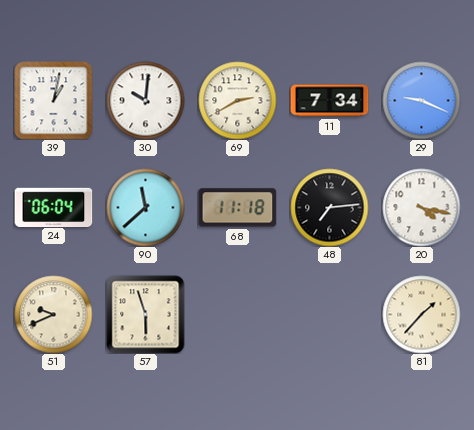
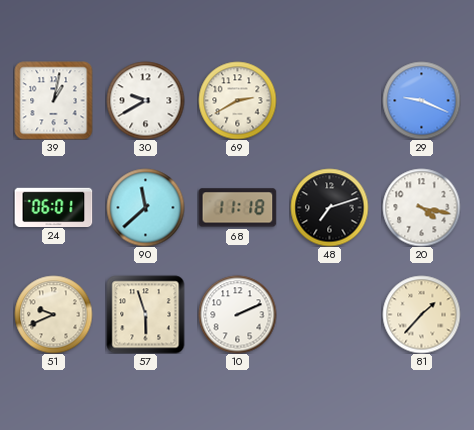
30: 10:01 -> 9:40 (145, 100)
11: 7:34 -> none (329, 101)
24: 06:04 -> 06:01 (53, 207)
48: 7:14 -> 7:12 (329, 207)
10: none -> 2:11 (237, 314)
